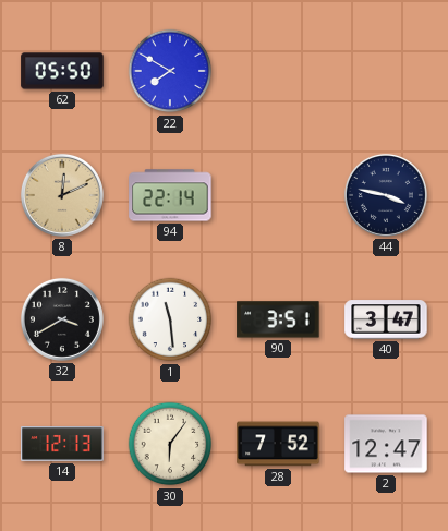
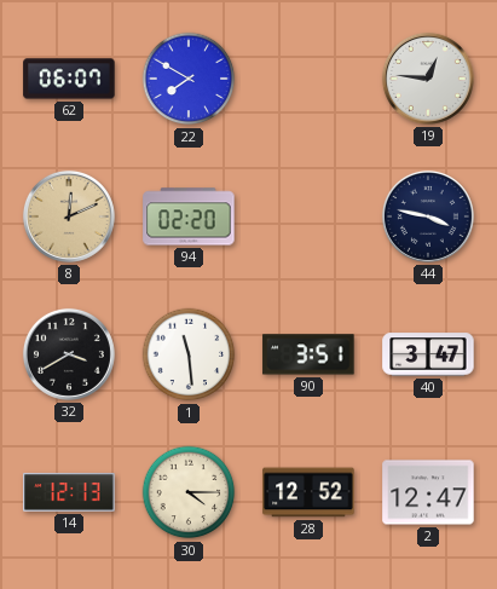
62: 05:50 -> 06:07 (69, 79)
19: none -> 12:46 (428, 79)
94: 22:14 -> 02:20 (189, 216)
30: 6:06 -> 4:15 (189, 492)
28: 7:52 -> 12:52 (308, 492)
